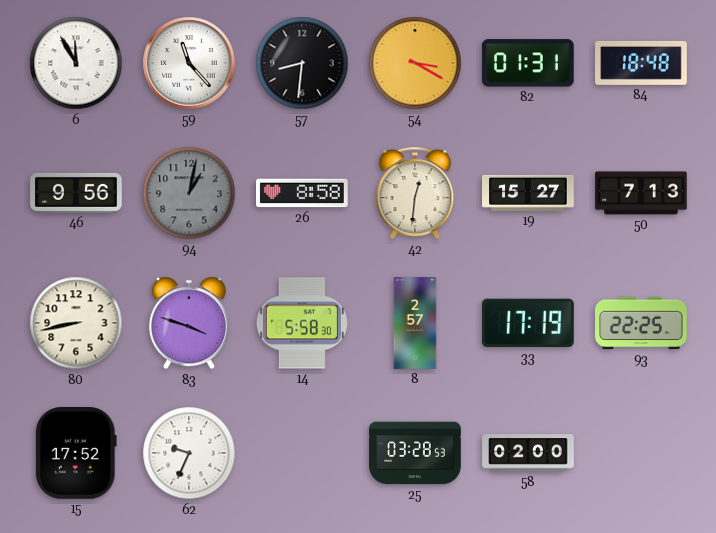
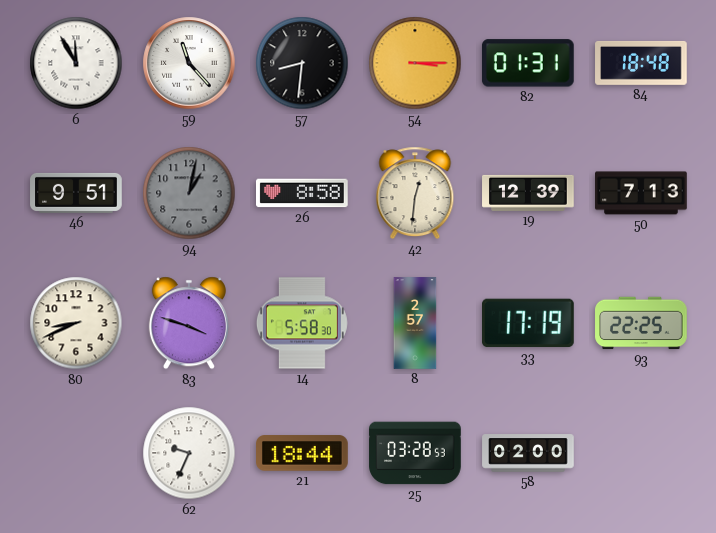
54: 3:20 -> 3:15 (415, 63)
46: 9:56 -> 9:51 (76, 193)
19: 15:27 -> 12:39 (528, 193)
80: 8:43 -> 8:41 (76, 323)
15: 17:52 -> none (76, 454)
21: none -> 18:44 (302, 453)
